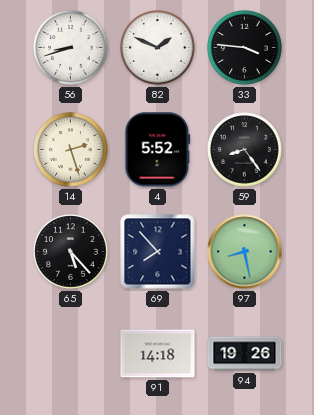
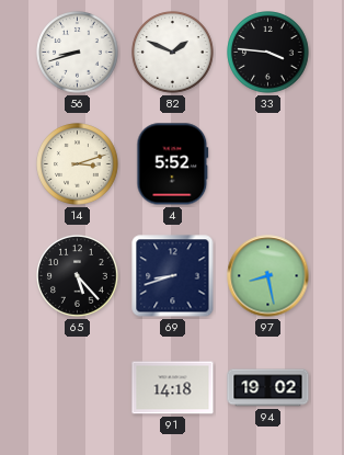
14: 2:27 -> 3:12 (78, 164)
59: 8:24 -> none (245, 150)
69: 7:53 -> 8:42 (173, 276)
94: 19:26 -> 19:02 (268, 388)
